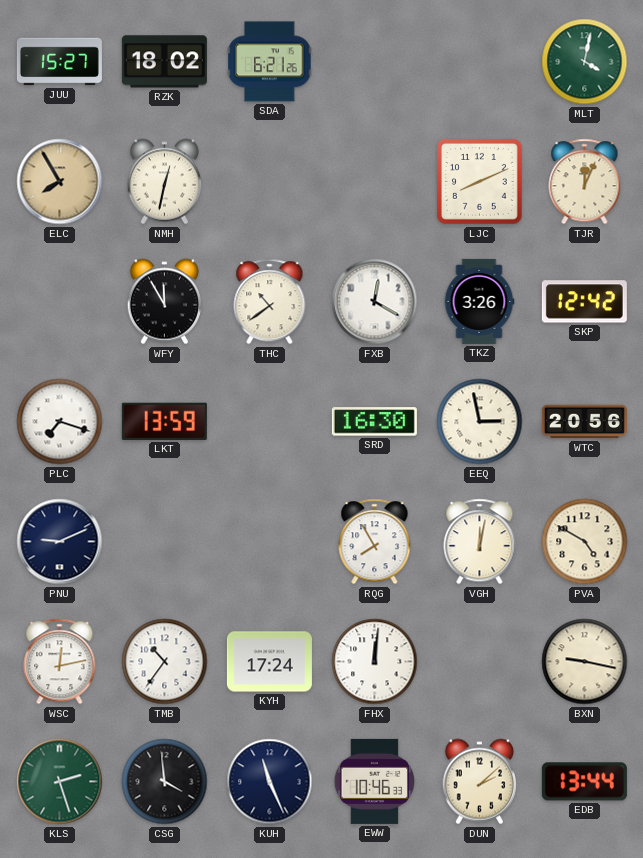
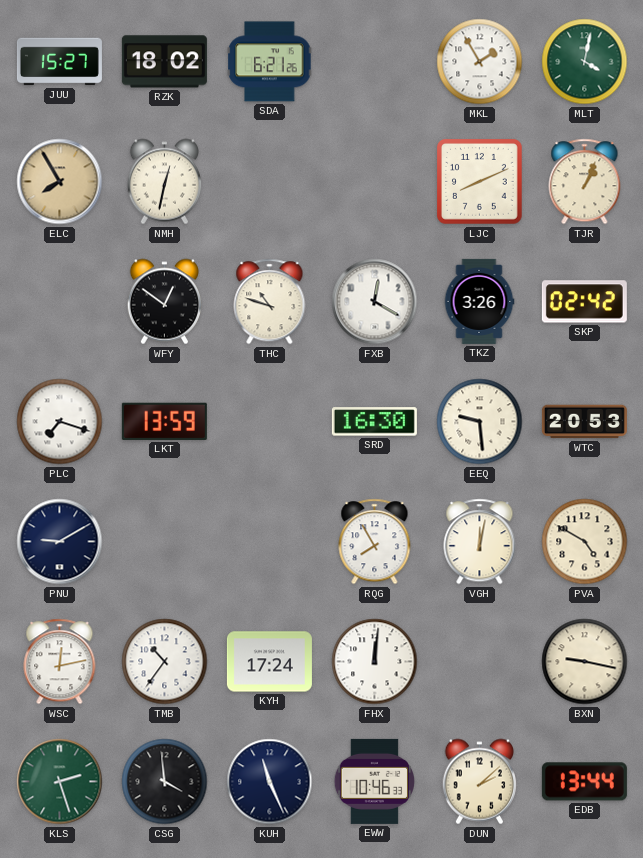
MKL: none -> 1:55 (480, 62)
TJR: 12:04 -> 1:04 (585, 182)
WFY: 11:55 -> 12:51 (164, 302)
THC: 10:39 -> 10:48 (270, 302)
SKP: 12:42 -> 02:42 (584, 302)
EEQ: 2:58 -> 9:29 (480, 422)
WTC: 20:56 -> 20:53 (584, 422)
PNU: 9:11 -> 9:10 (60, 542)
